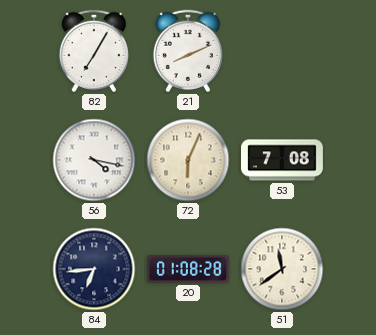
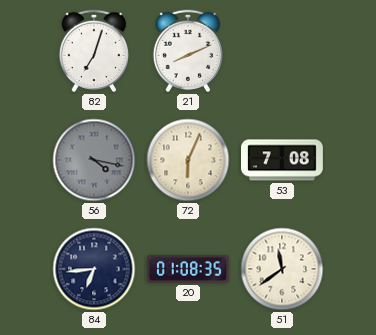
82: 7:05 -> 7:03 (93, 51)
56 dial: white -> grey (94, 160)
20: 01:08:28 -> 01:08:35 (188, 269)
